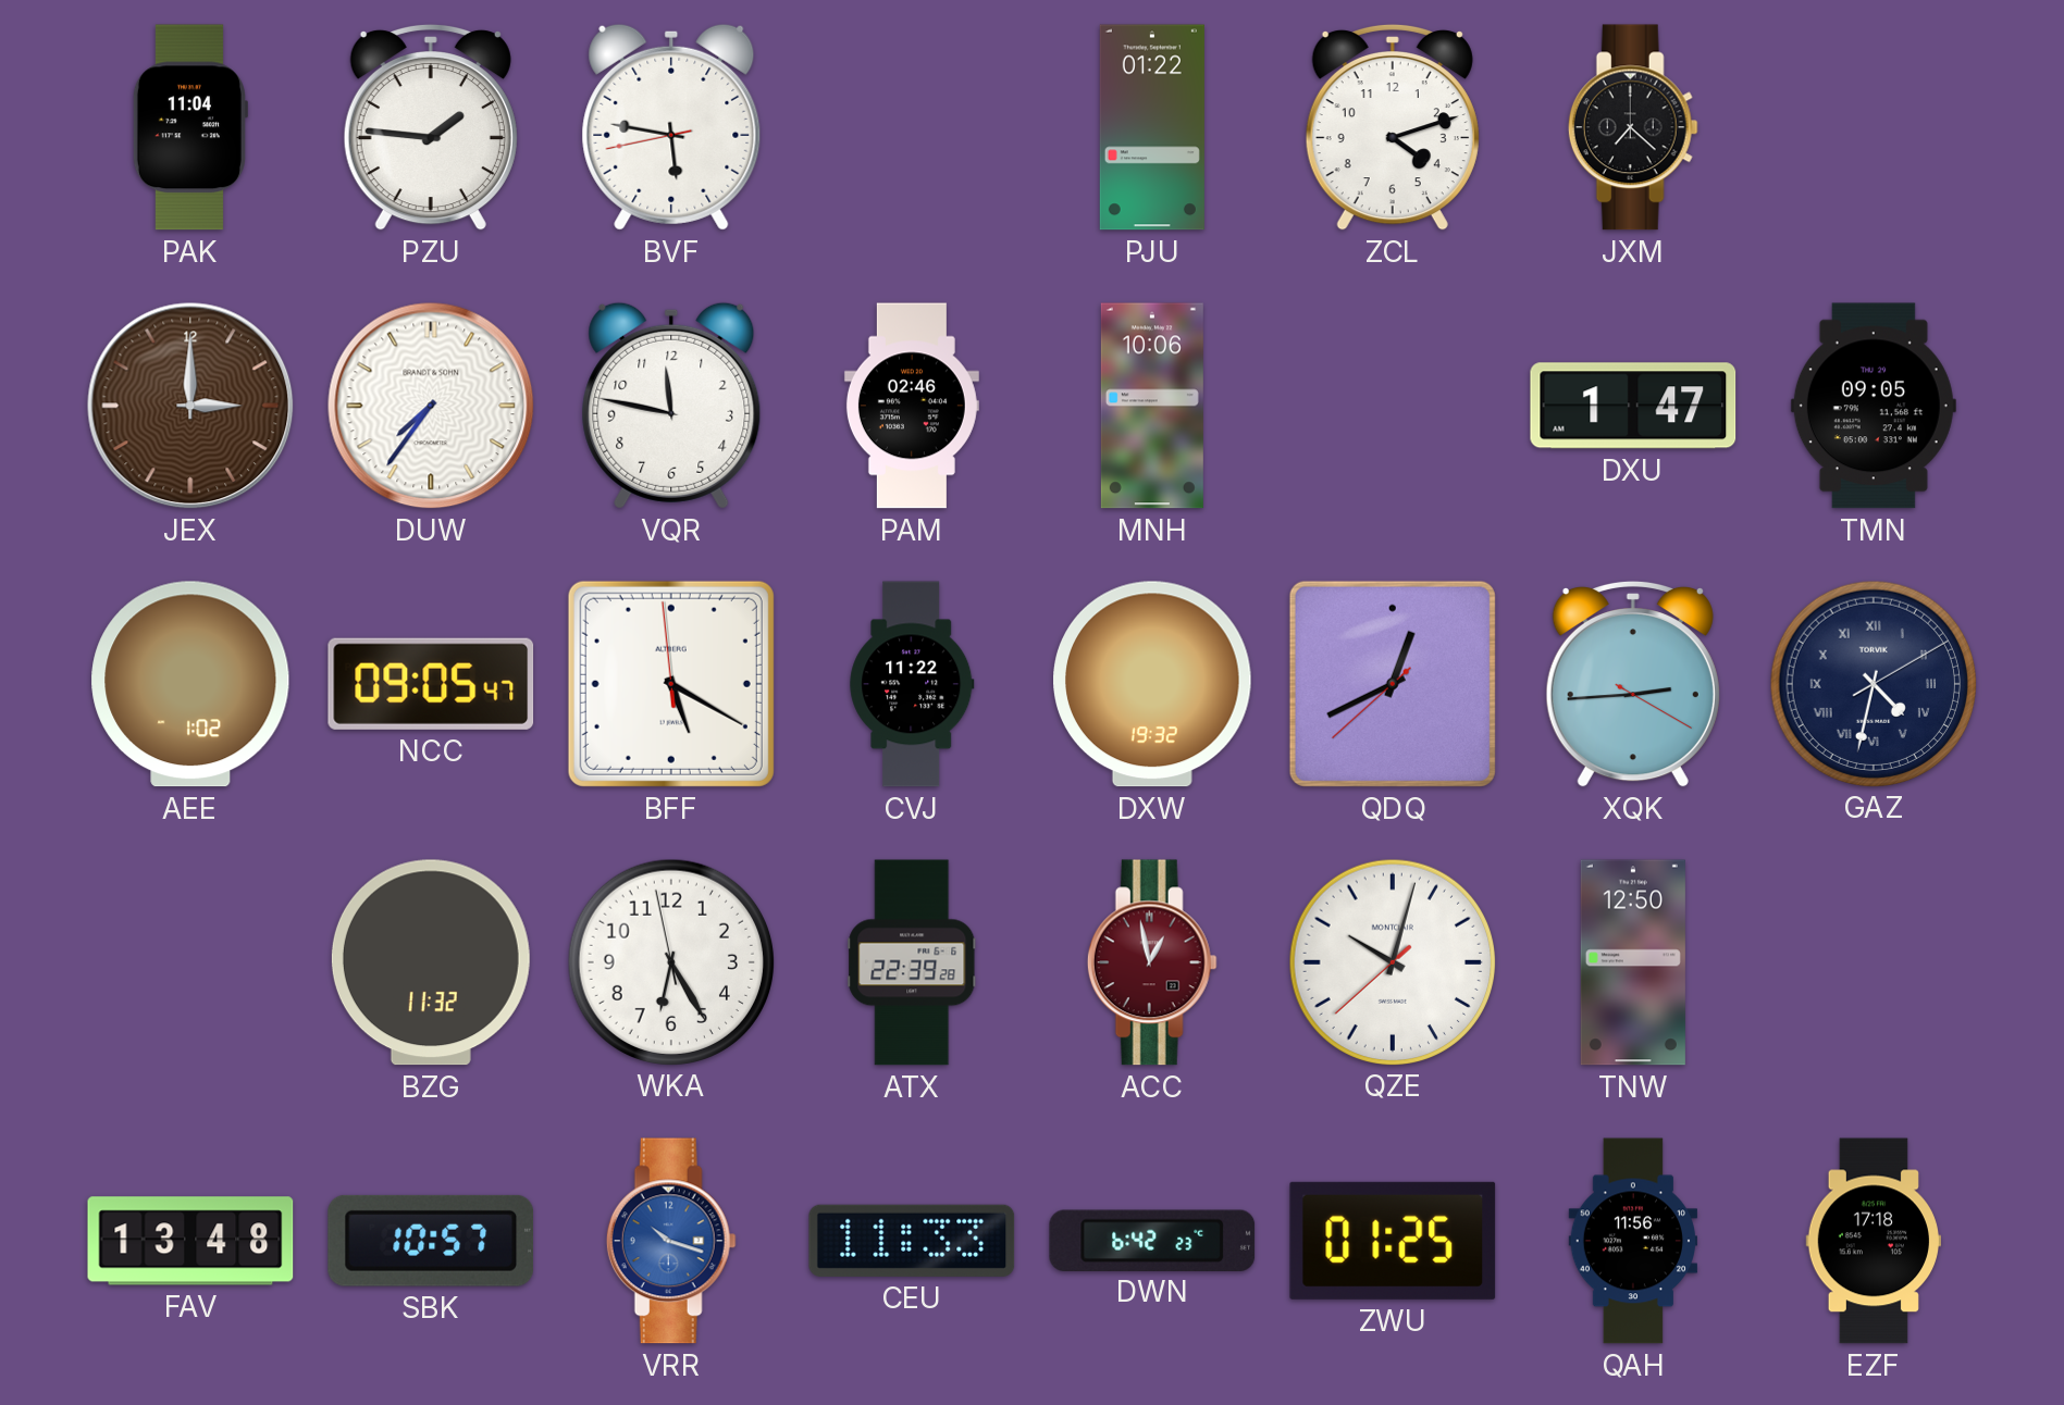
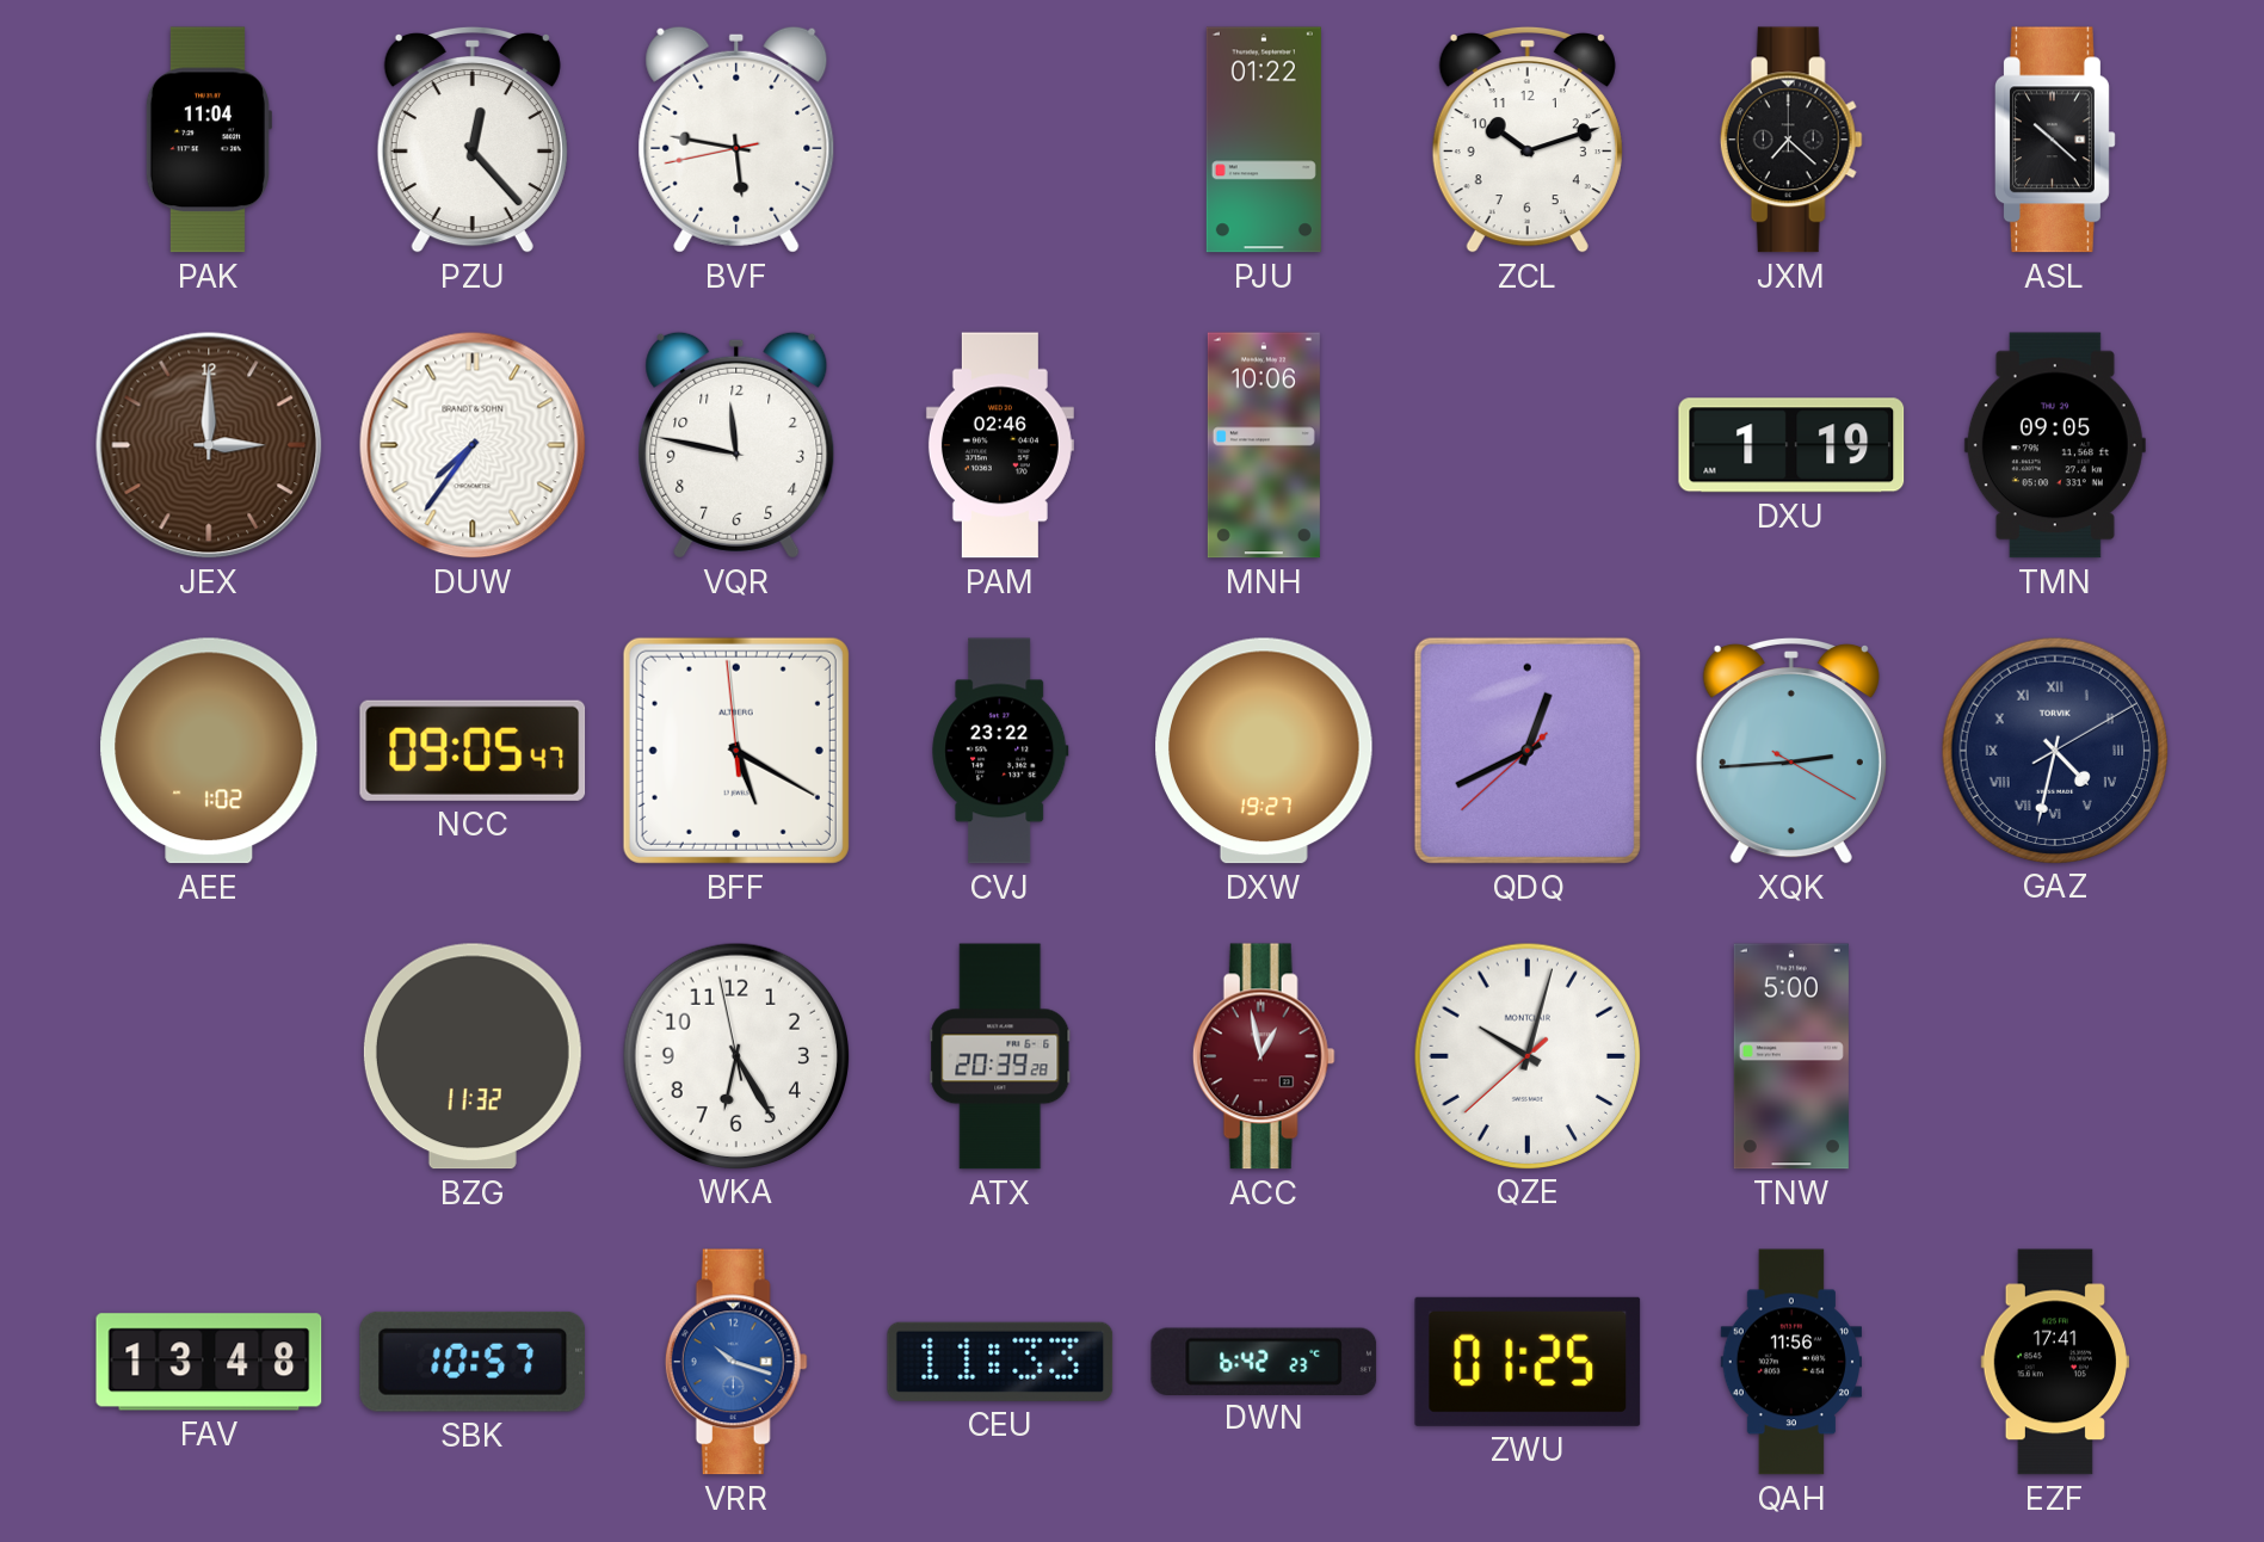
PZU: 1:46 -> 12:23 (473, 140)
ZCL: 4:12 -> 10:12 (1528, 140)
ASL: none -> 10:22 (2056, 140)
DXU: 1:47 -> 1:19 (1791, 445)
CVJ: 11:22 -> 23:22 (1000, 751)
DXW: 19:32 -> 19:27 (1264, 751)
ATX: 22:39 -> 20:39 (1000, 1056)
TNW: 12:50 -> 5:00 (1791, 1056)
EZF: 17:18 -> 17:41 (2055, 1362)
